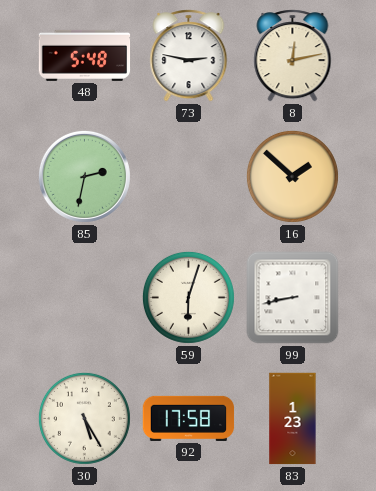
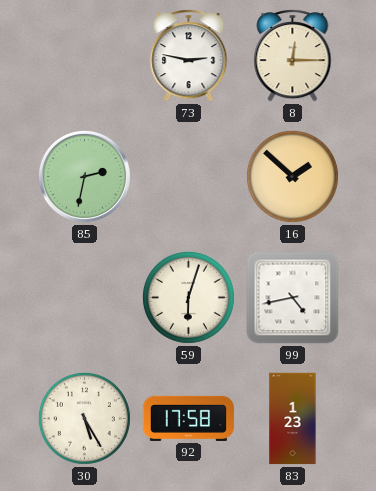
48: 5:48 -> none (85, 55)
8: 12:13 -> 12:15 (293, 56)
99: 8:43 -> 4:43 (293, 298)
